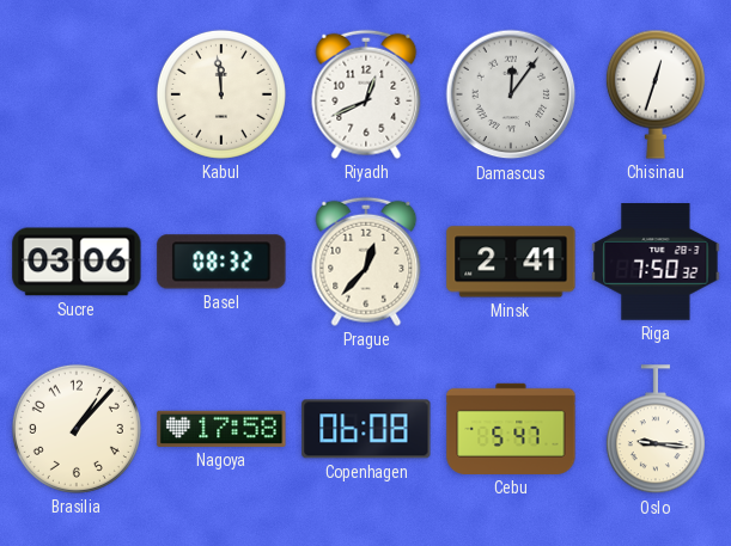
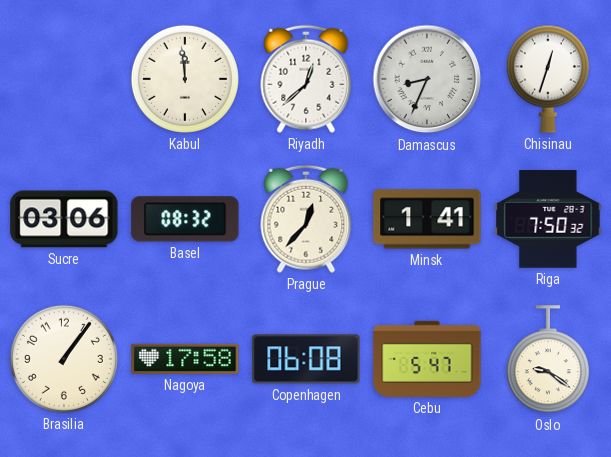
Riyadh: 12:41 -> 12:38 (306, 79)
Damascus: 12:06 -> 8:34 (427, 79)
Minsk: 2:41 -> 1:41 (427, 219)
Brasilia: 1:07 -> 1:06 (64, 359)
Oslo: 9:16 -> 9:21 (548, 360)
